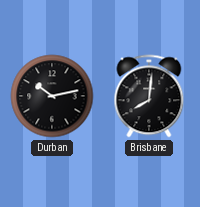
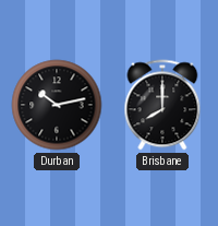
Brisbane: 8:01 -> 8:00 (162, 105)
